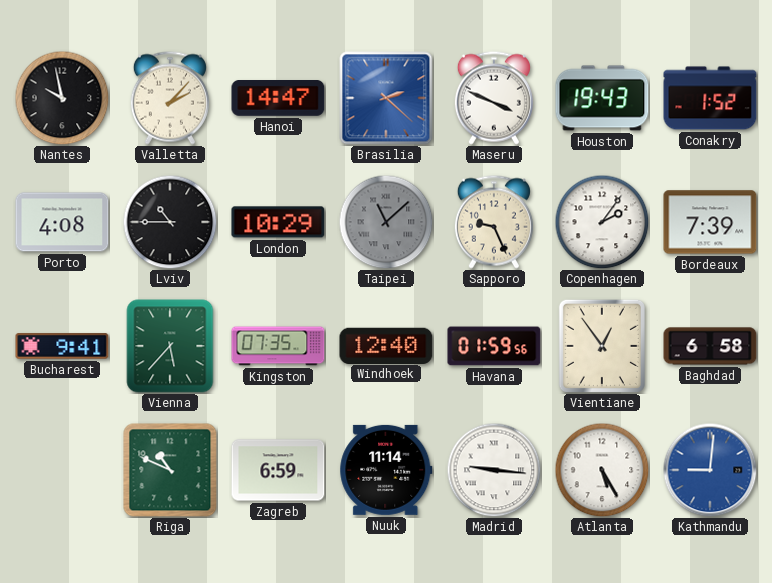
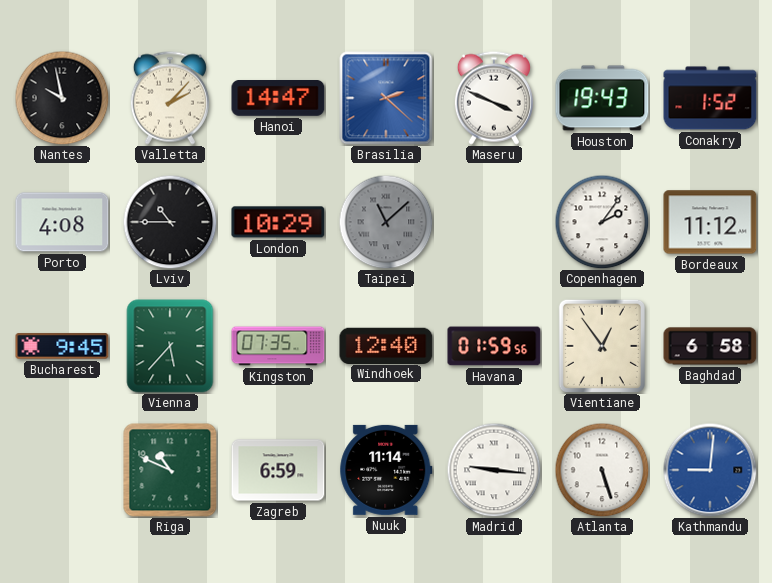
Sapporo: 9:26 -> none (494, 222)
Bordeaux: 7:39 -> 11:12 (710, 222)
Bucharest: 9:41 -> 9:45 (62, 346)
Atlanta: 5:25 -> 5:27 (602, 470)
